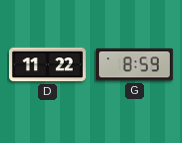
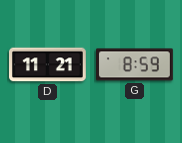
D: 11:22 -> 11:21 (48, 65)
